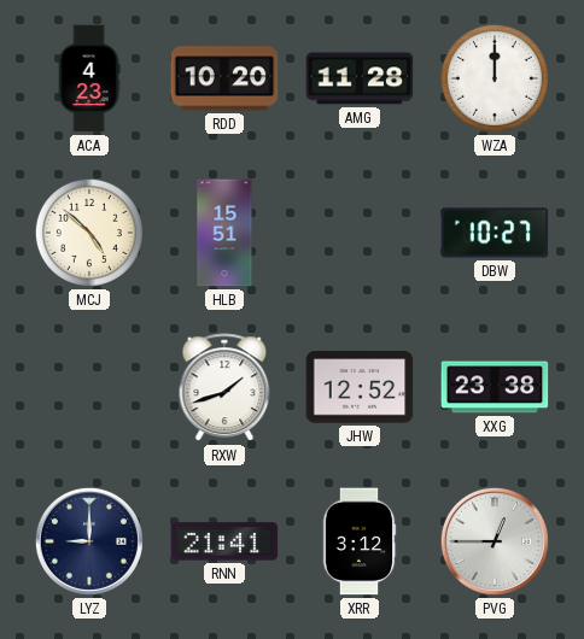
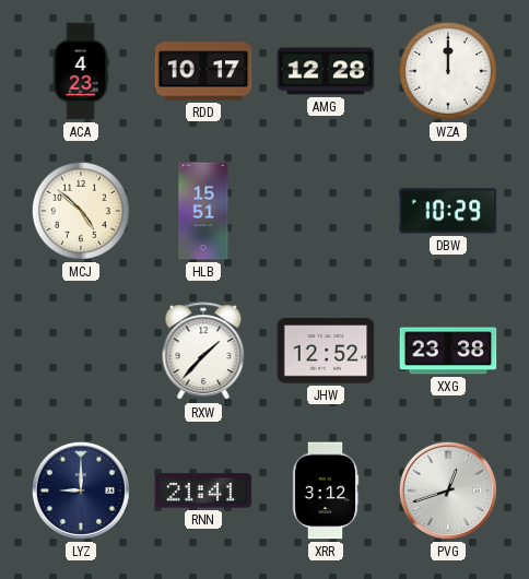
RDD: 10:20 -> 10:17 (203, 71)
AMG: 11:28 -> 12:28 (326, 71)
DBW: 10:27 -> 10:29 (448, 211)
RXW: 1:42 -> 1:37 (203, 352)
PVG: 12:45 -> 12:42 (448, 491)
